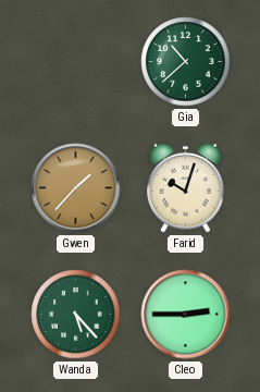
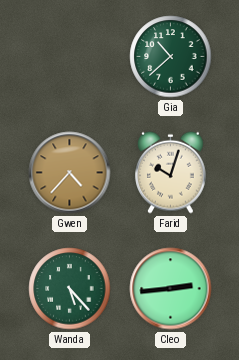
Gwen: 1:37 -> 4:37 (70, 173)
Cleo: 2:45 -> 2:44 (171, 289)
